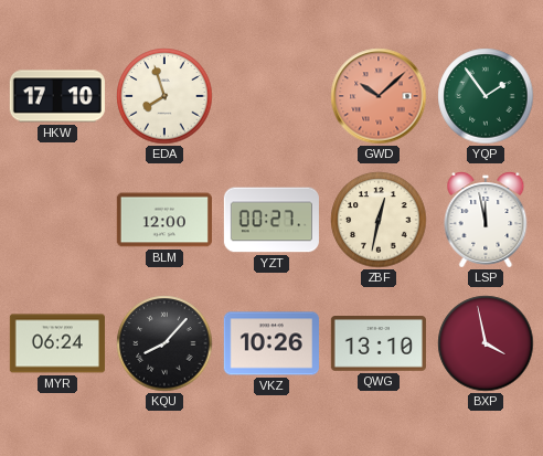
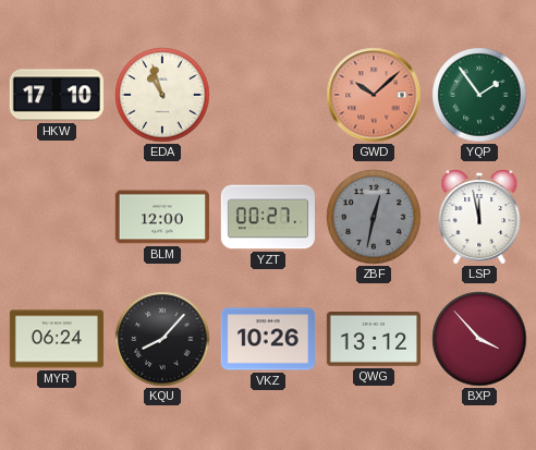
EDA: 7:57 -> 10:57 (162, 95)
ZBF dial: cream -> grey (374, 217)
QWG: 13:10 -> 13:12 (374, 340)
BXP: 3:58 -> 3:53 (479, 339)
